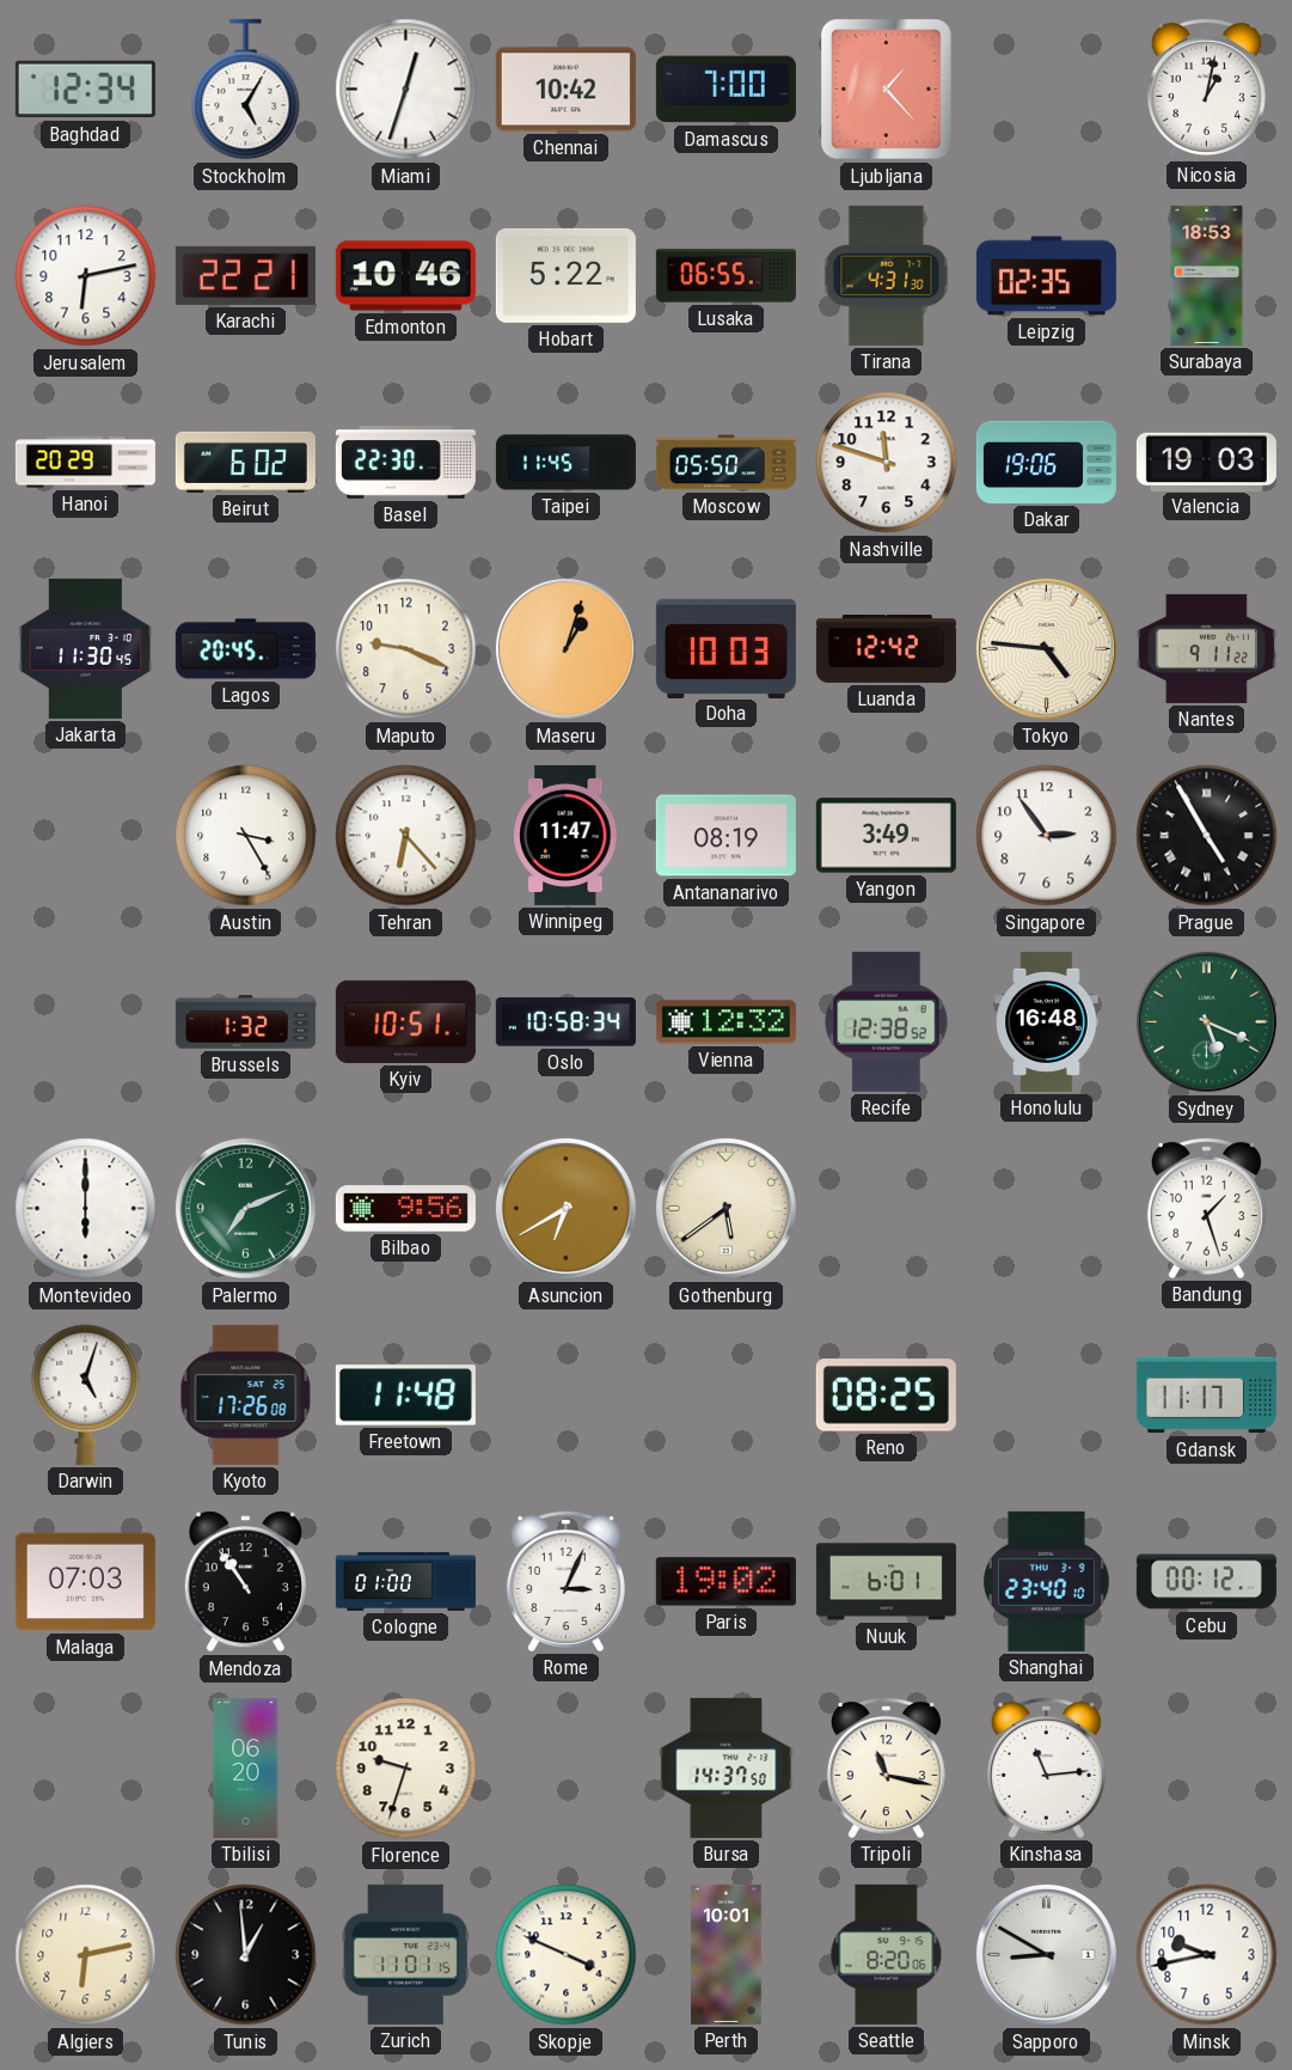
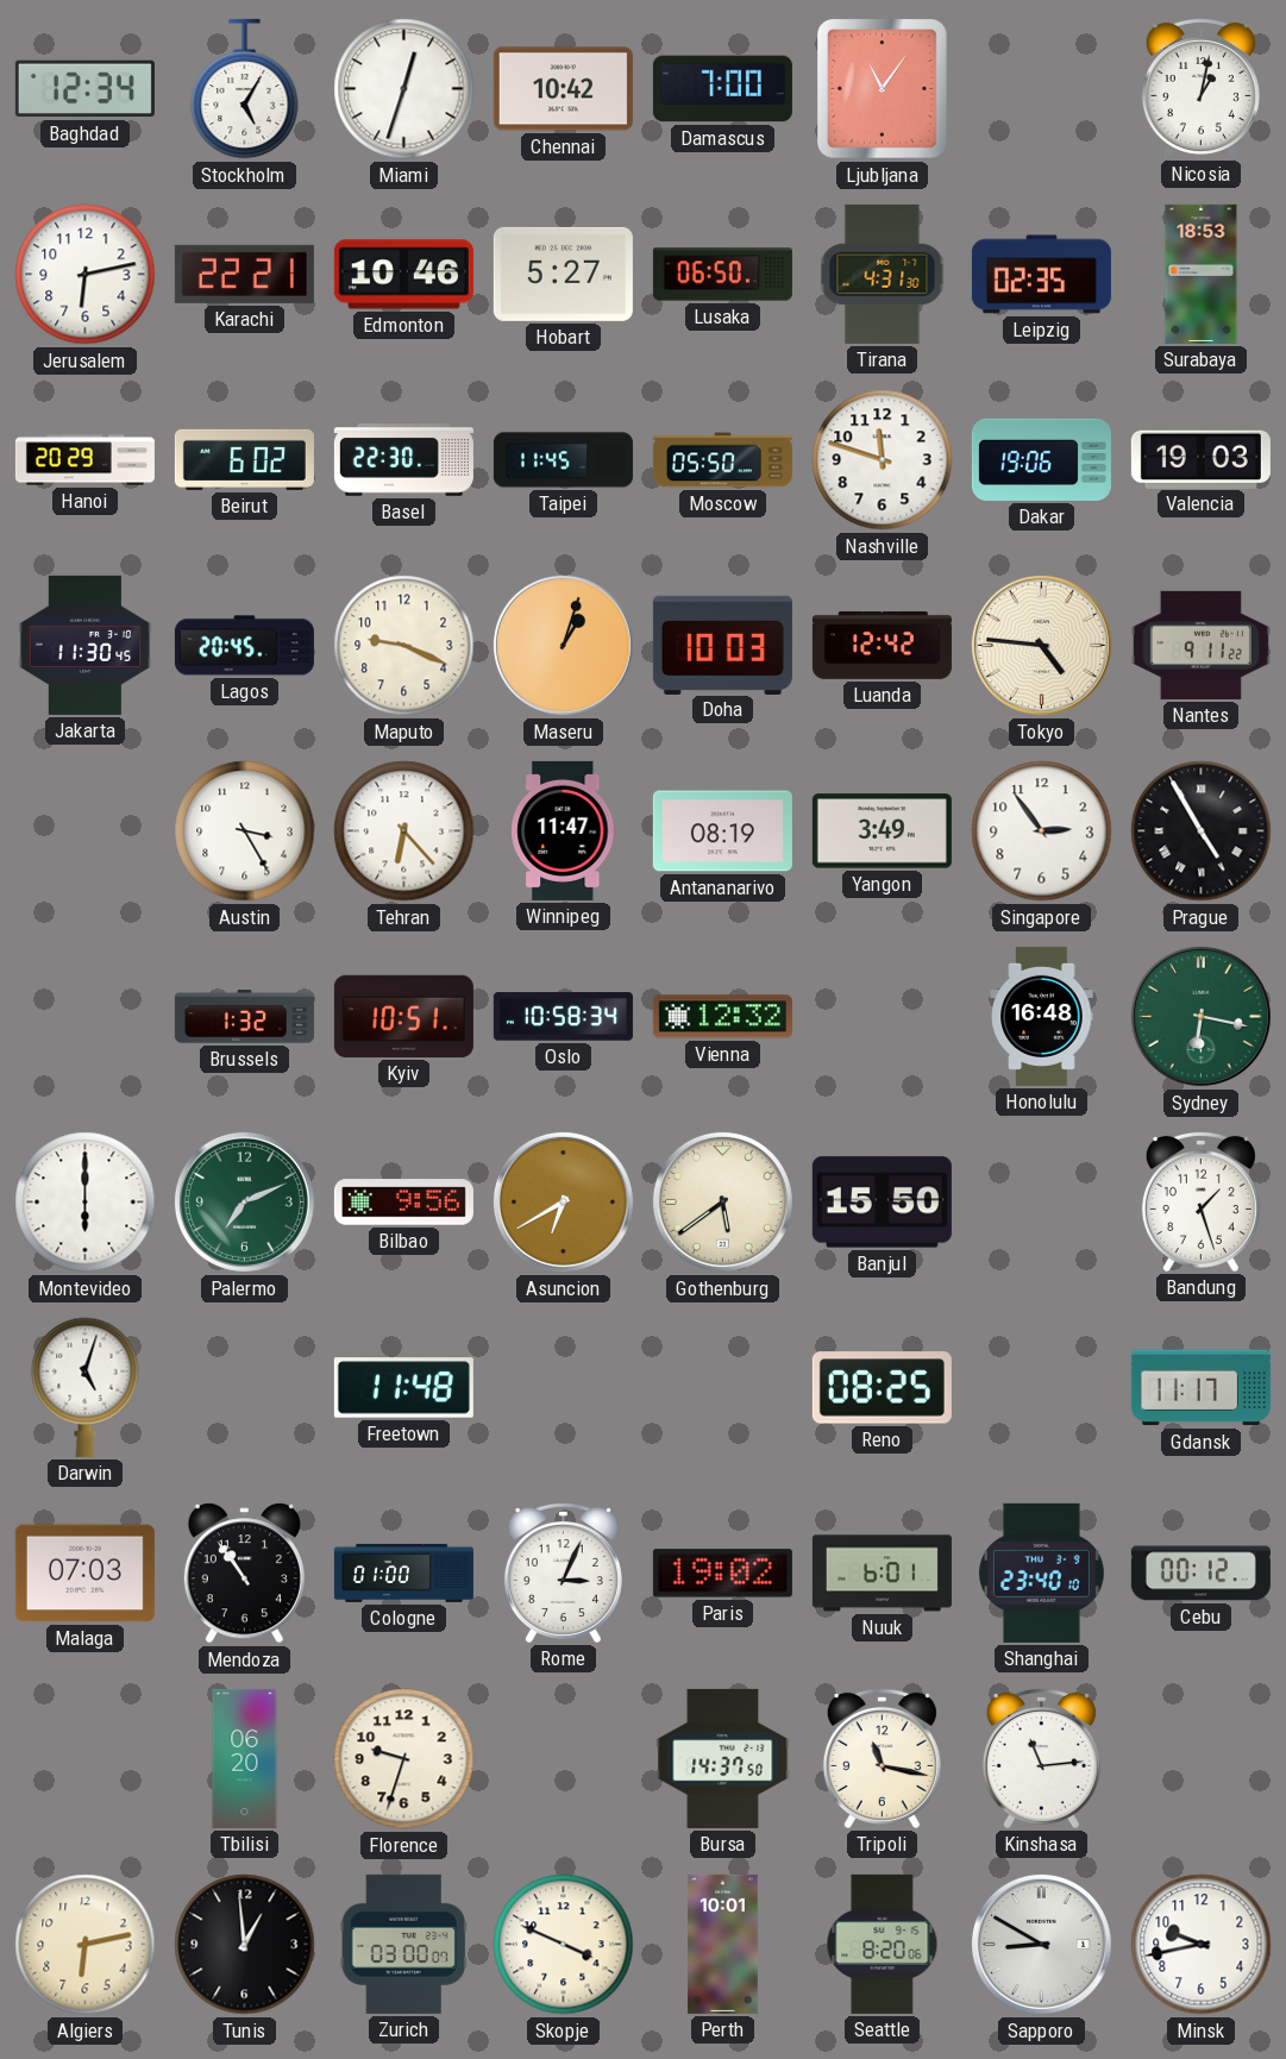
Ljubljana: 1:23 -> 11:06 (883, 89)
Hobart: 5:22 -> 5:27 (563, 274)
Lusaka: 06:55 -> 06:50 (722, 275)
Recife: 12:38 -> none (887, 1021)
Sydney: 5:19 -> 6:17 (1200, 1016)
Banjul: none -> 15:50 (882, 1203)
Kyoto: 17:26 -> none (246, 1394)
Zurich: 11:01 -> 03:00 (403, 1944)
